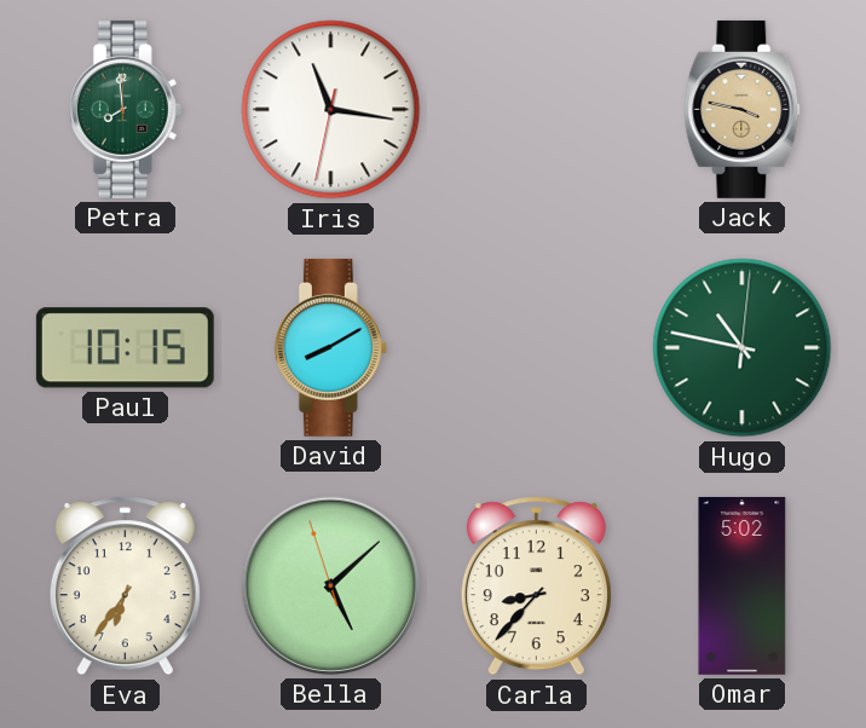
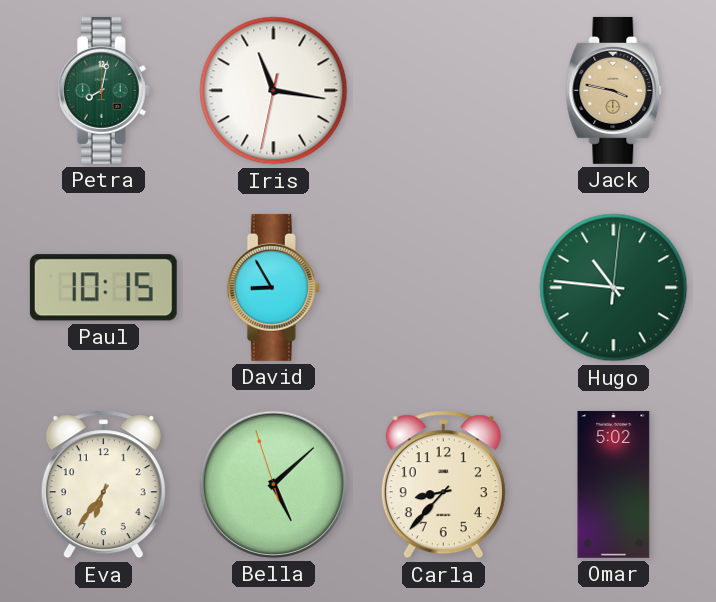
Petra: 7:59 -> 8:02 (103, 90)
David: 8:10 -> 8:55 (273, 287)
Hugo: 10:47 -> 10:46 (614, 288)
